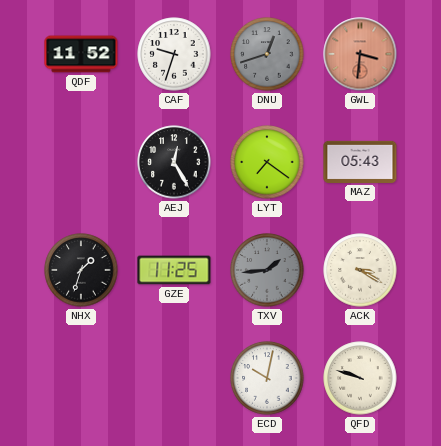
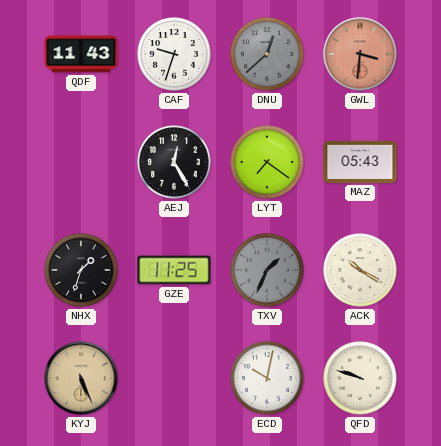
QDF: 11:52 -> 11:43 (81, 54)
DNU: 12:42 -> 12:38 (267, 54)
TXV: 1:44 -> 1:34 (267, 270)
ACK: 3:20 -> 10:20 (360, 270)
KYJ: none -> 5:26 (81, 378)
